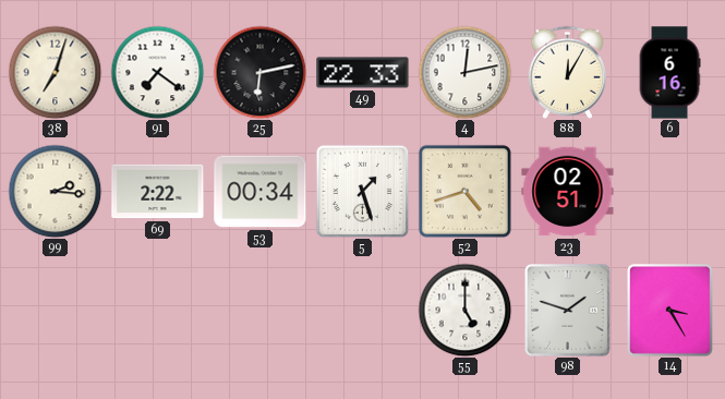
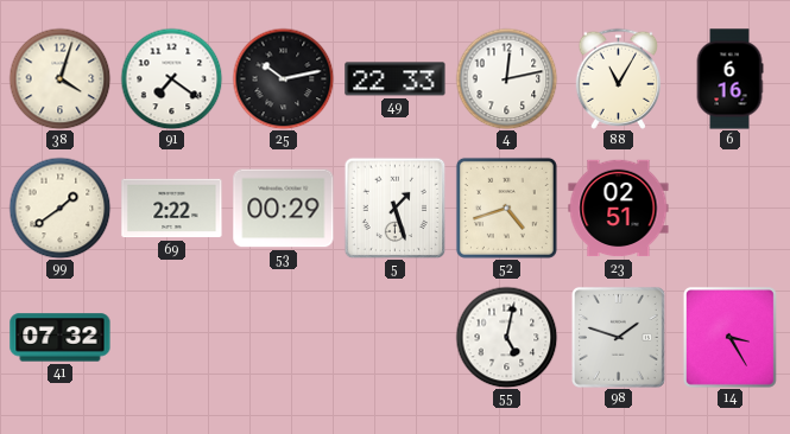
38: 7:03 -> 4:03 (59, 78)
25: 6:13 -> 10:13 (283, 78)
88: 12:05 -> 11:05 (618, 78)
99: 2:16 -> 1:39 (59, 208)
53: 00:34 -> 00:29 (284, 209)
41: none -> 07:32 (61, 338)
55: 5:00 -> 5:02 (506, 337)
